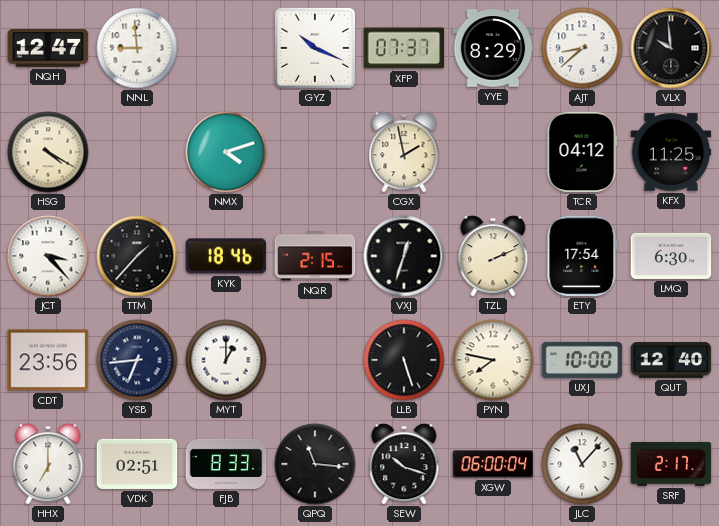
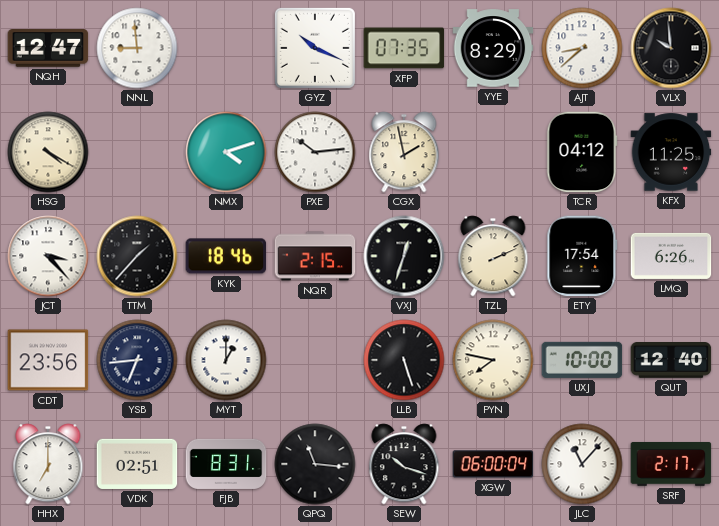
XFP: 07:37 -> 07:35 (404, 48)
PXE: none -> 10:14 (315, 152)
LMQ: 6:30 -> 6:26 (671, 256)
FJB: 8:33 -> 8:31 (226, 464)
